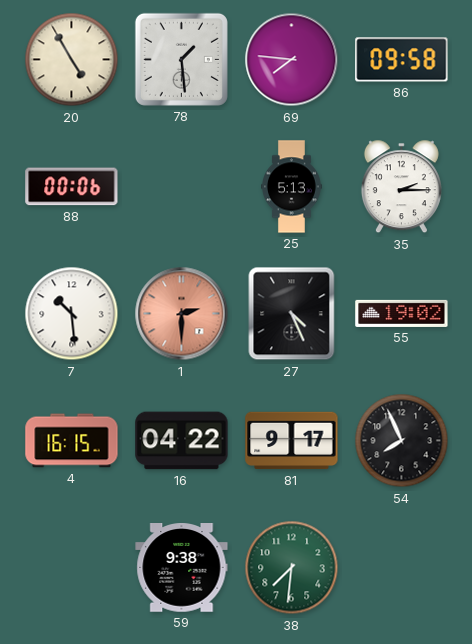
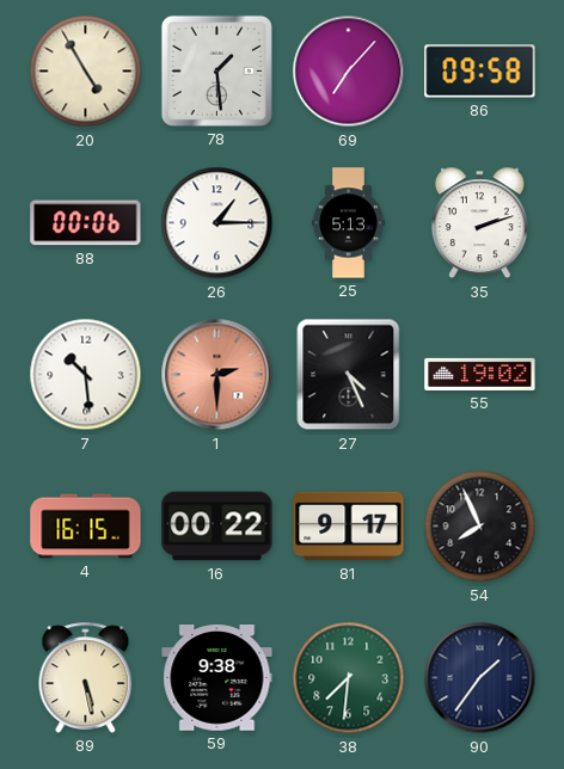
69: 7:46 -> 7:07 (349, 72)
26: none -> 1:15 (217, 223)
35: 2:15 -> 2:12 (479, 223)
16: 04:22 -> 00:22 (217, 527)
89: none -> 5:28 (86, 677)
90: none -> 1:36 (480, 678)
